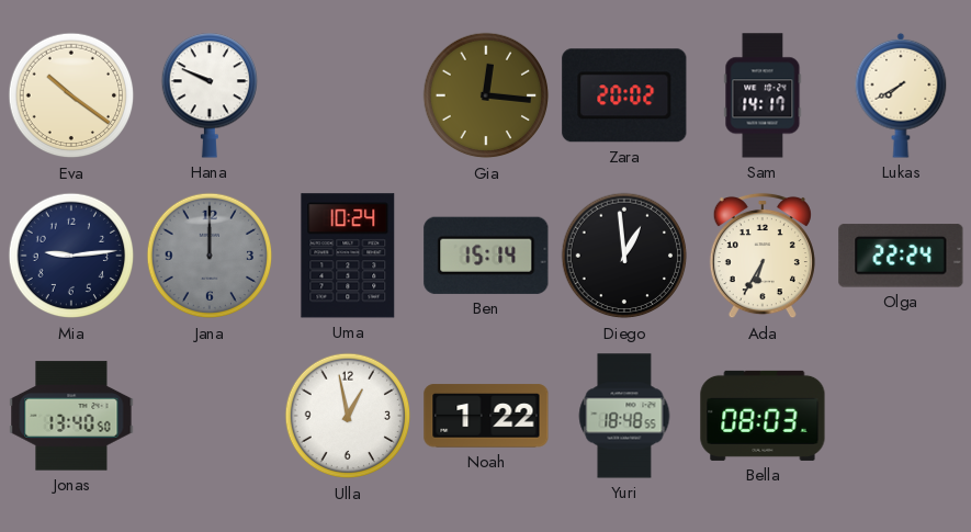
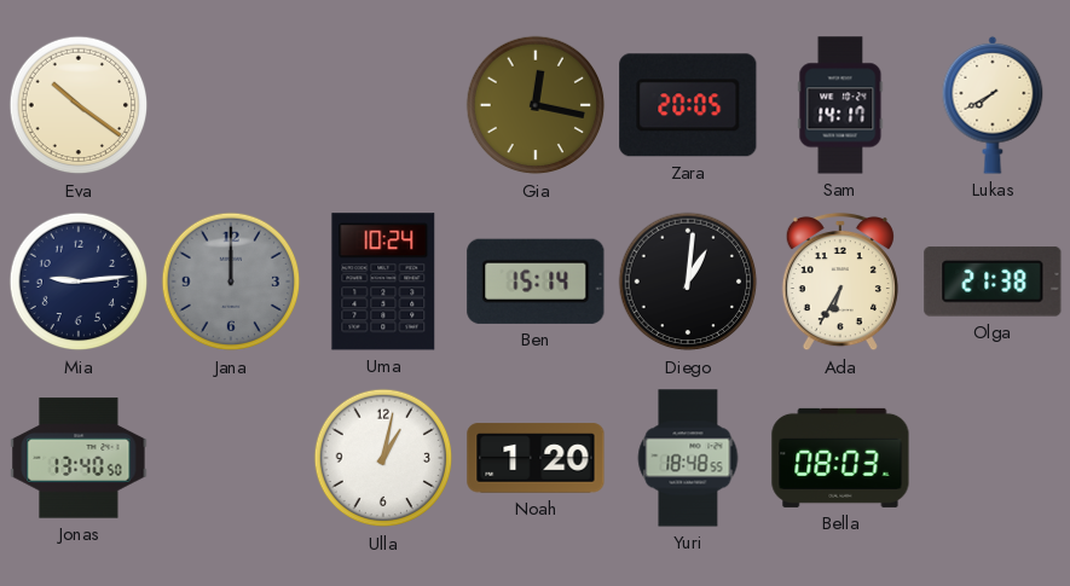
Hana: 9:49 -> none (208, 95)
Gia: 12:16 -> 12:17 (536, 105)
Zara: 20:02 -> 20:05 (688, 105)
Diego: 12:59 -> 1:01 (688, 282)
Olga: 22:24 -> 21:38 (993, 282)
Ulla: 12:58 -> 1:02 (383, 458)
Noah: 1:22 -> 1:20 (536, 458)
